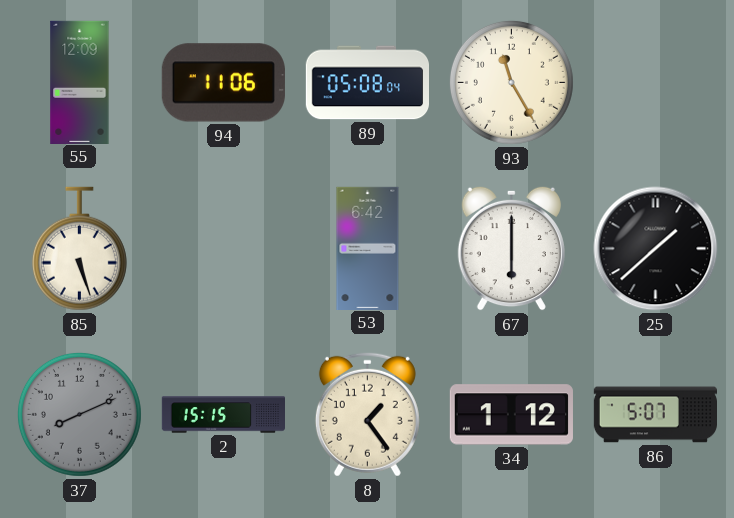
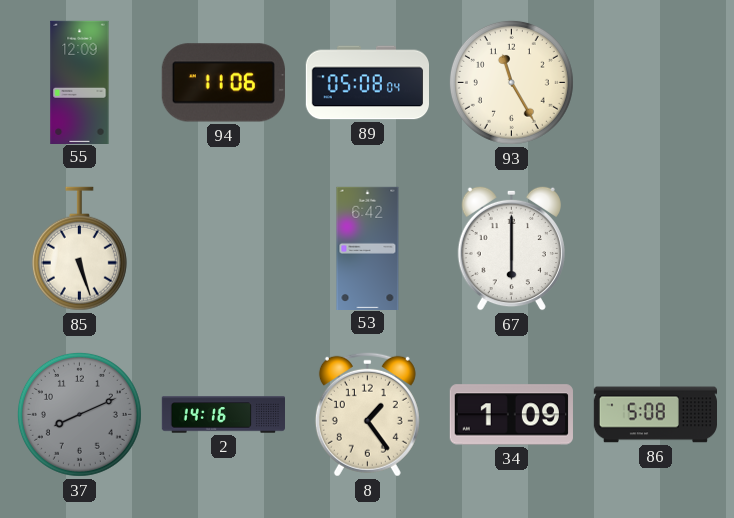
25: 1:38 -> none (656, 249)
2: 15:15 -> 14:16 (224, 415)
34: 1:12 -> 1:09 (511, 415)
86: 5:07 -> 5:08 (655, 415)
